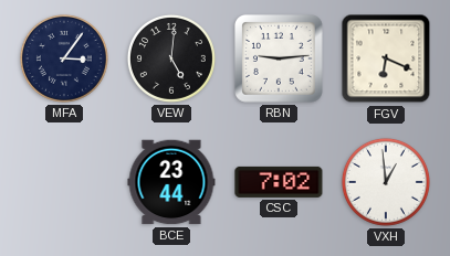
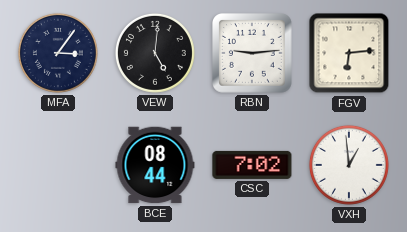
FGV: 6:19 -> 6:14 (349, 53)
BCE: 23:44 -> 08:44 (155, 165)
